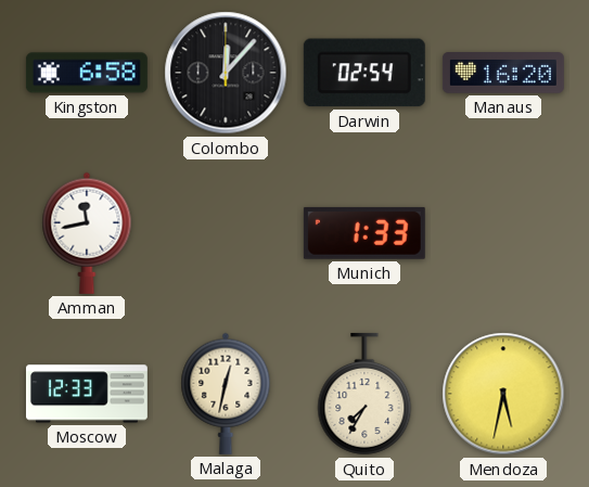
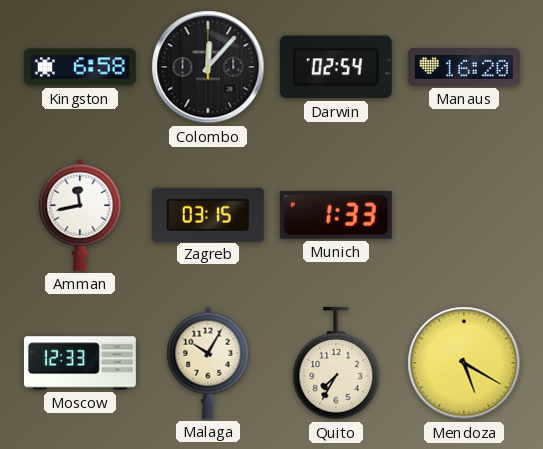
Zagreb: none -> 03:15 (208, 214)
Malaga: 12:32 -> 10:05 (208, 363)
Mendoza: 5:32 -> 5:20 (464, 363)
